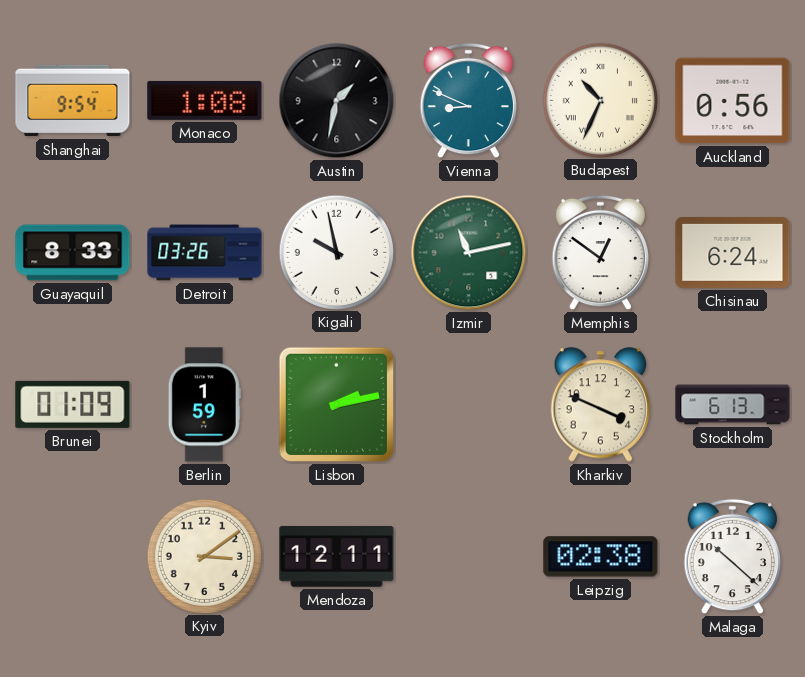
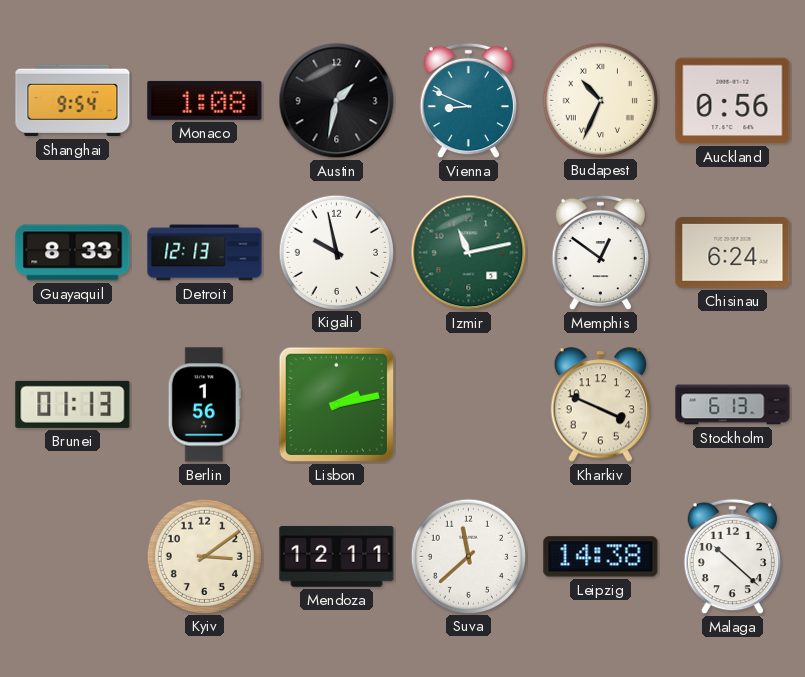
Detroit: 03:26 -> 12:13 (205, 253)
Brunei: 01:09 -> 01:13 (73, 404)
Berlin: 1:59 -> 1:56 (204, 405)
Suva: none -> 11:38 (468, 556)
Leipzig: 02:38 -> 14:38 (601, 557)
